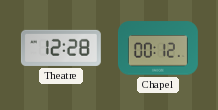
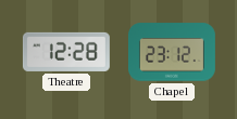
Chapel: 00:12 -> 23:12 (172, 52)
